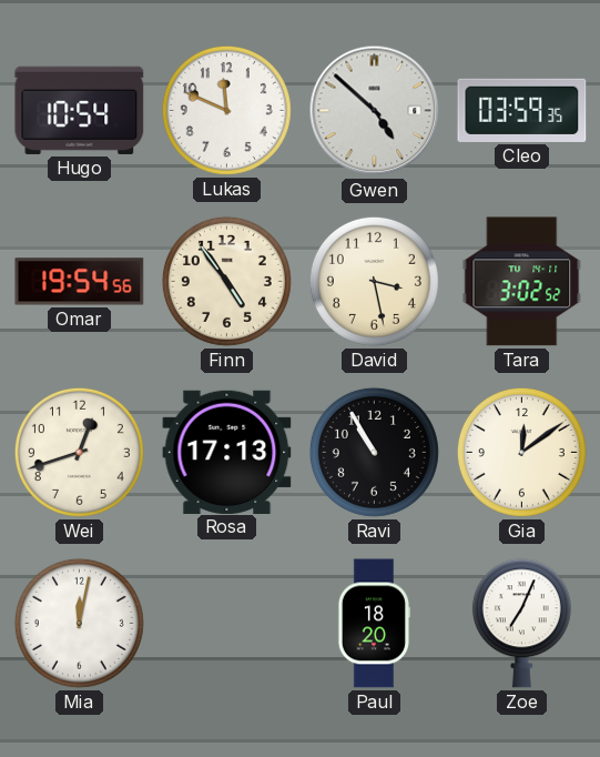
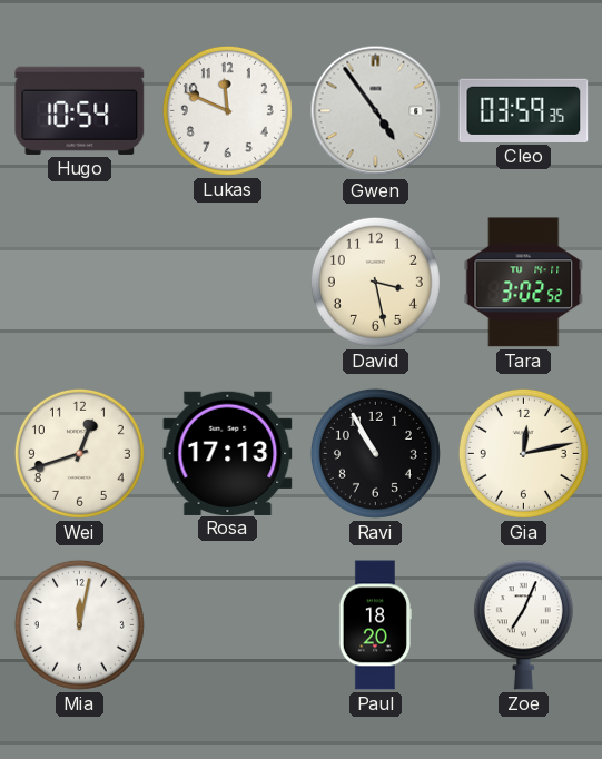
Gwen: 4:52 -> 4:54 (376, 111)
Omar: 19:54 -> none (80, 282)
Finn: 4:54 -> none (226, 281)
Gia: 12:09 -> 12:13 (523, 453)
